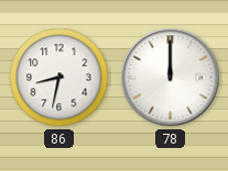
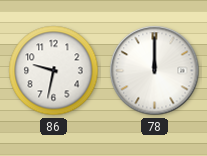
86: 8:32 -> 9:32 (54, 71)
